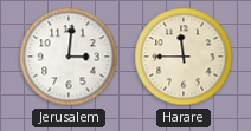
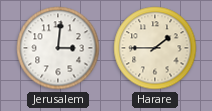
Harare: 11:45 -> 1:45 (155, 48)
